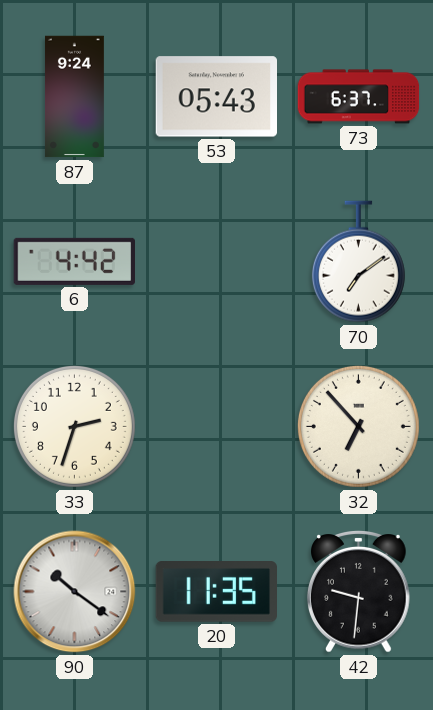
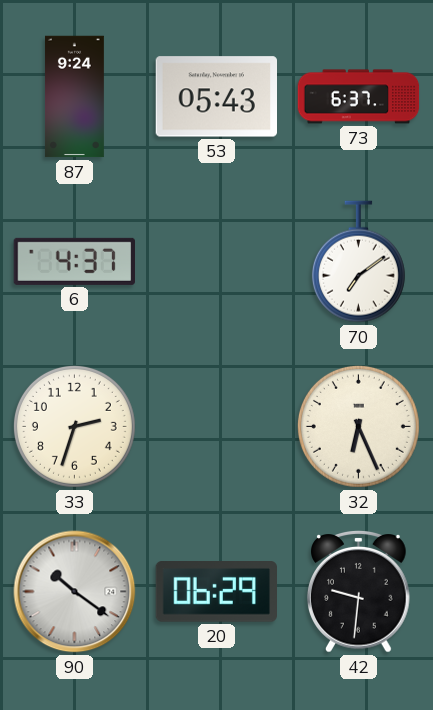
6: 4:42 -> 4:37 (74, 261)
32: 6:53 -> 6:26 (358, 426)
20: 11:35 -> 06:29 (216, 592)
